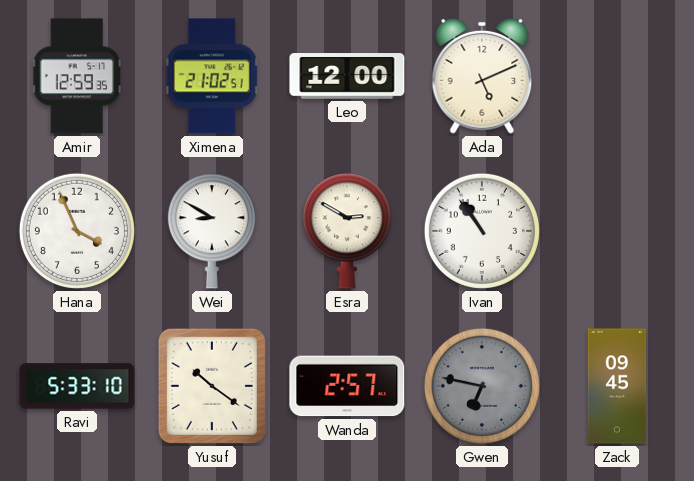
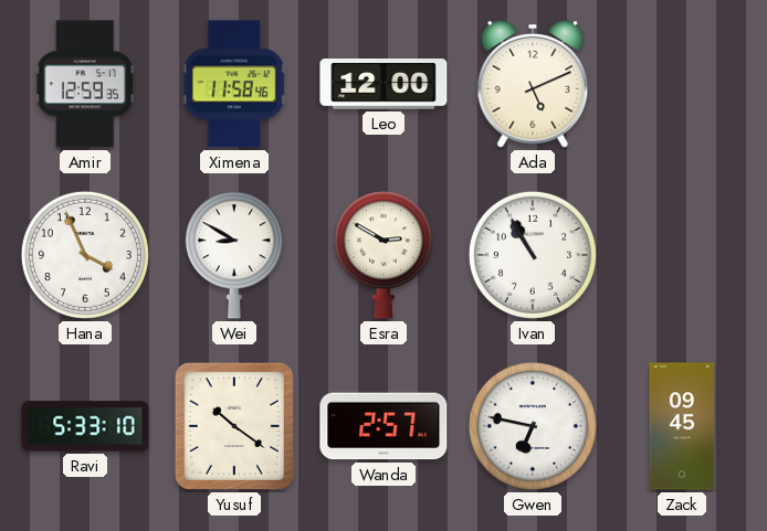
Ximena: 21:02 -> 11:58 (234, 84)
Ivan: 10:54 -> 10:55 (533, 255)
Gwen dial: grey -> white (533, 426)
